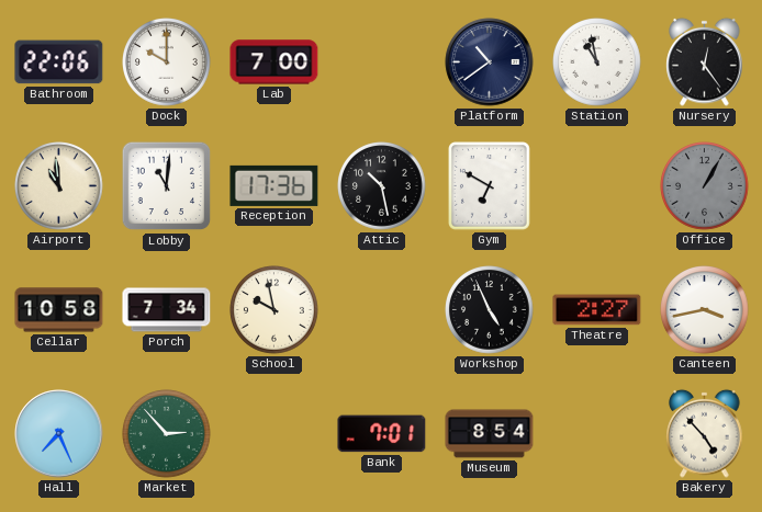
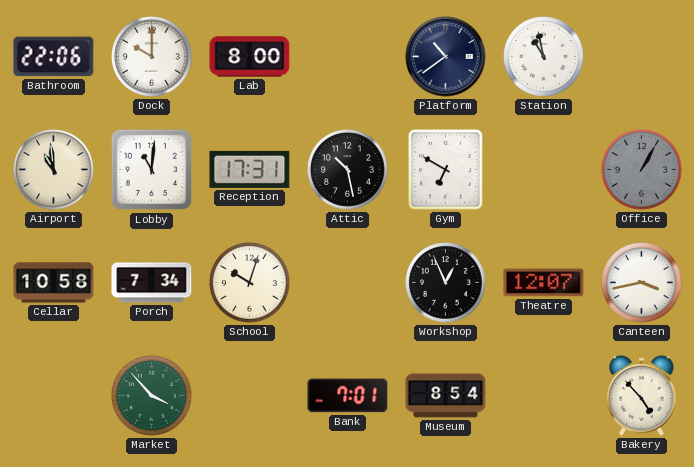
Lab: 7:00 -> 8:00 (250, 57)
Nursery: 12:24 -> none (705, 61)
Reception: 17:36 -> 17:31 (250, 169)
School: 9:58 -> 10:03 (250, 283)
Workshop: 4:56 -> 12:56 (446, 283)
Theatre: 2:27 -> 12:07 (544, 283)
Hall: 7:26 -> none (59, 434)
Market: 2:53 -> 3:53 (152, 396)
